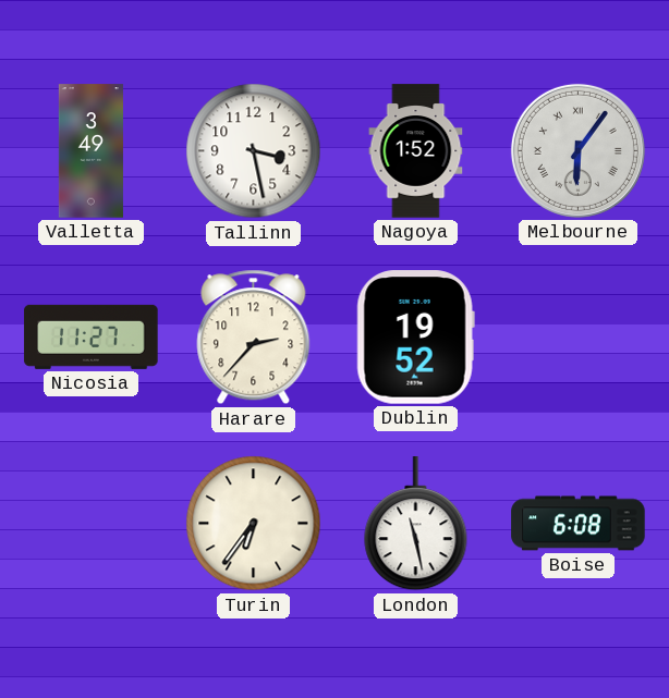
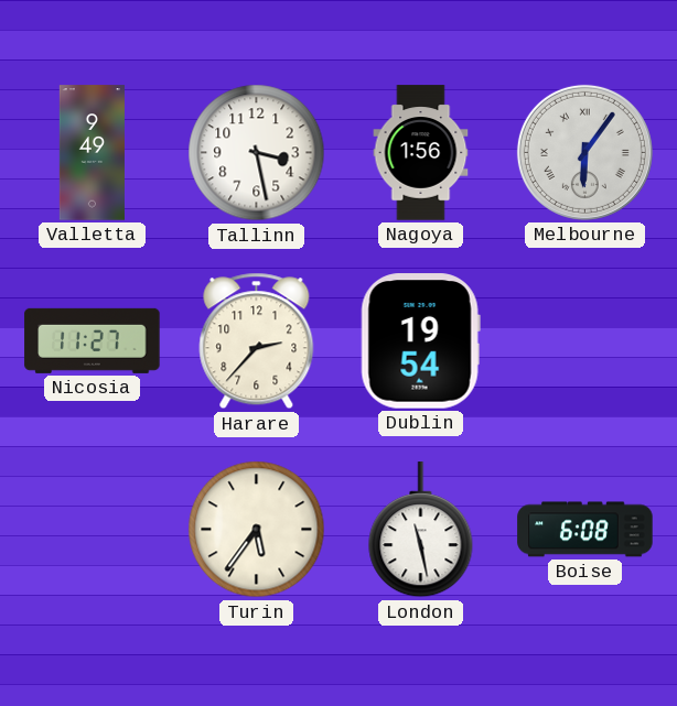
Valletta: 3:49 -> 9:49 (92, 153)
Nagoya: 1:52 -> 1:56 (421, 153)
Dublin: 19:52 -> 19:54 (420, 341)
Turin: 6:36 -> 5:36 (257, 530)
